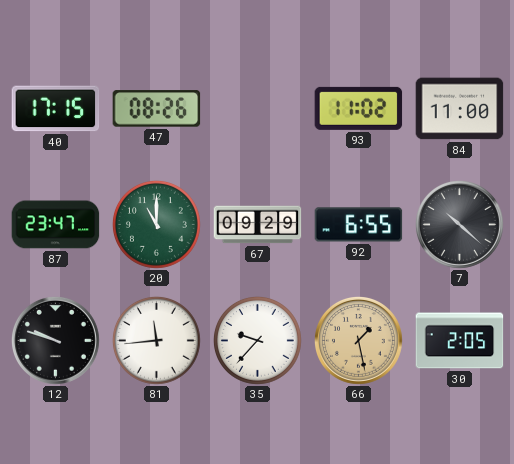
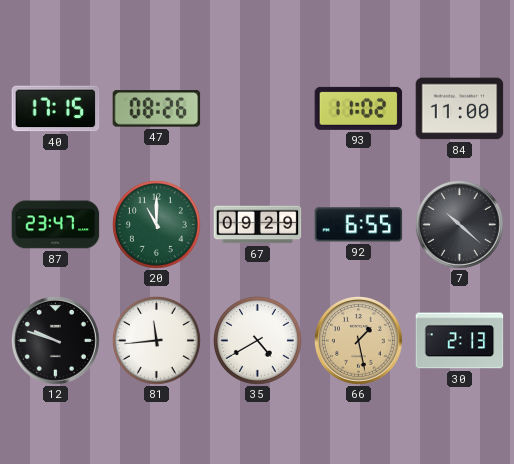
35: 9:37 -> 4:40 (257, 340)
30: 2:05 -> 2:13 (460, 341)
